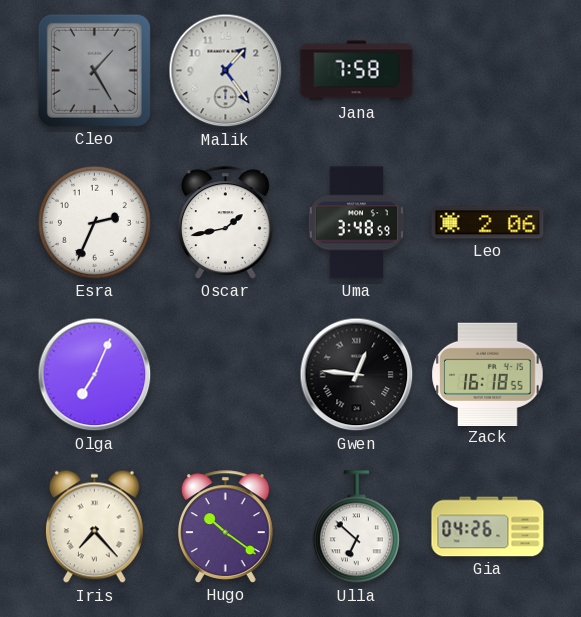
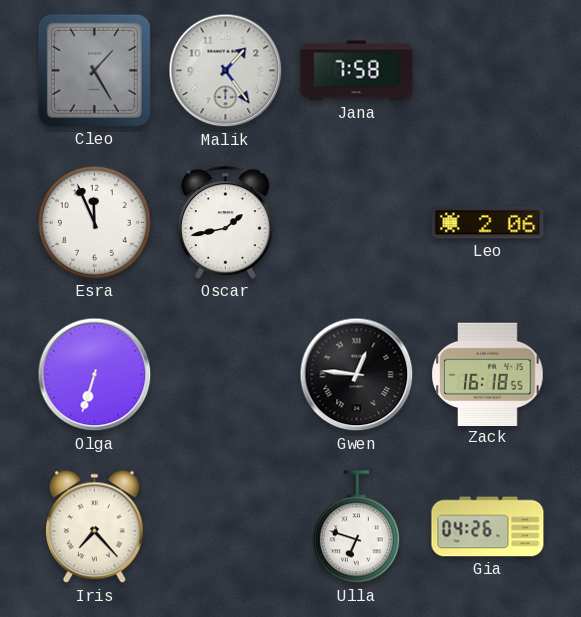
Esra: 2:34 -> 11:56 (94, 222)
Uma: 3:48 -> none (356, 223)
Olga: 7:04 -> 6:33 (95, 375)
Hugo: 10:21 -> none (225, 527)
Ulla: 6:52 -> 6:48 (356, 527)
